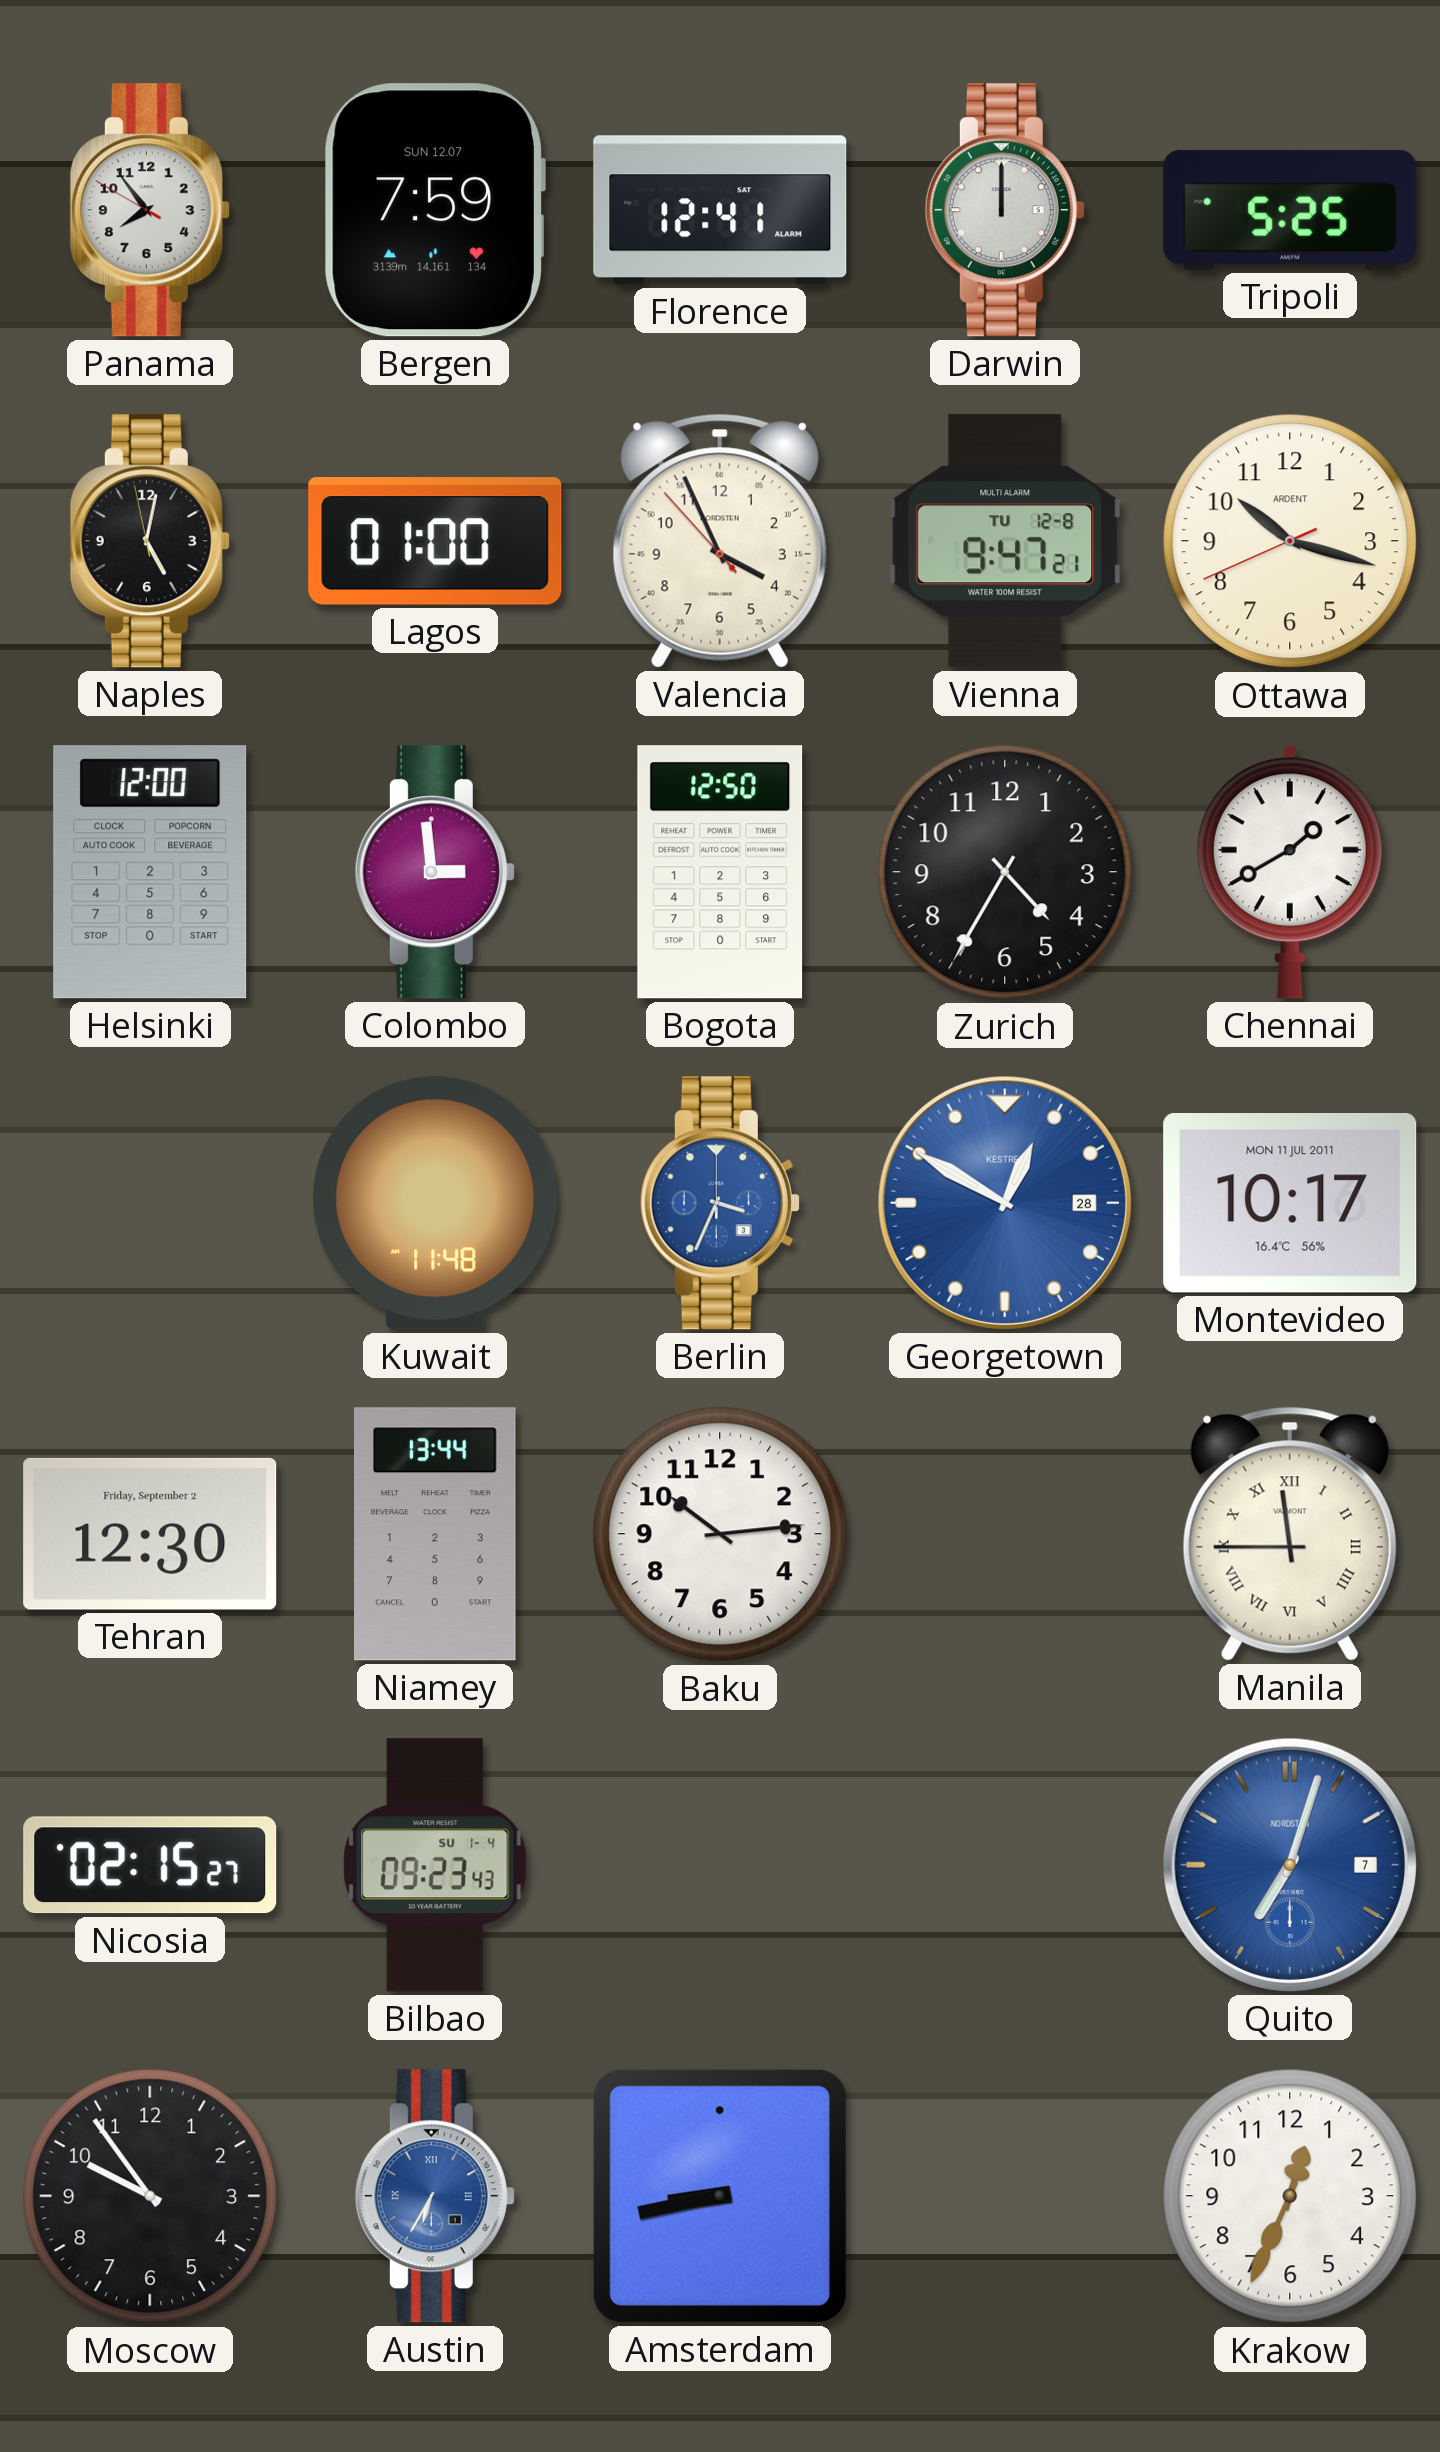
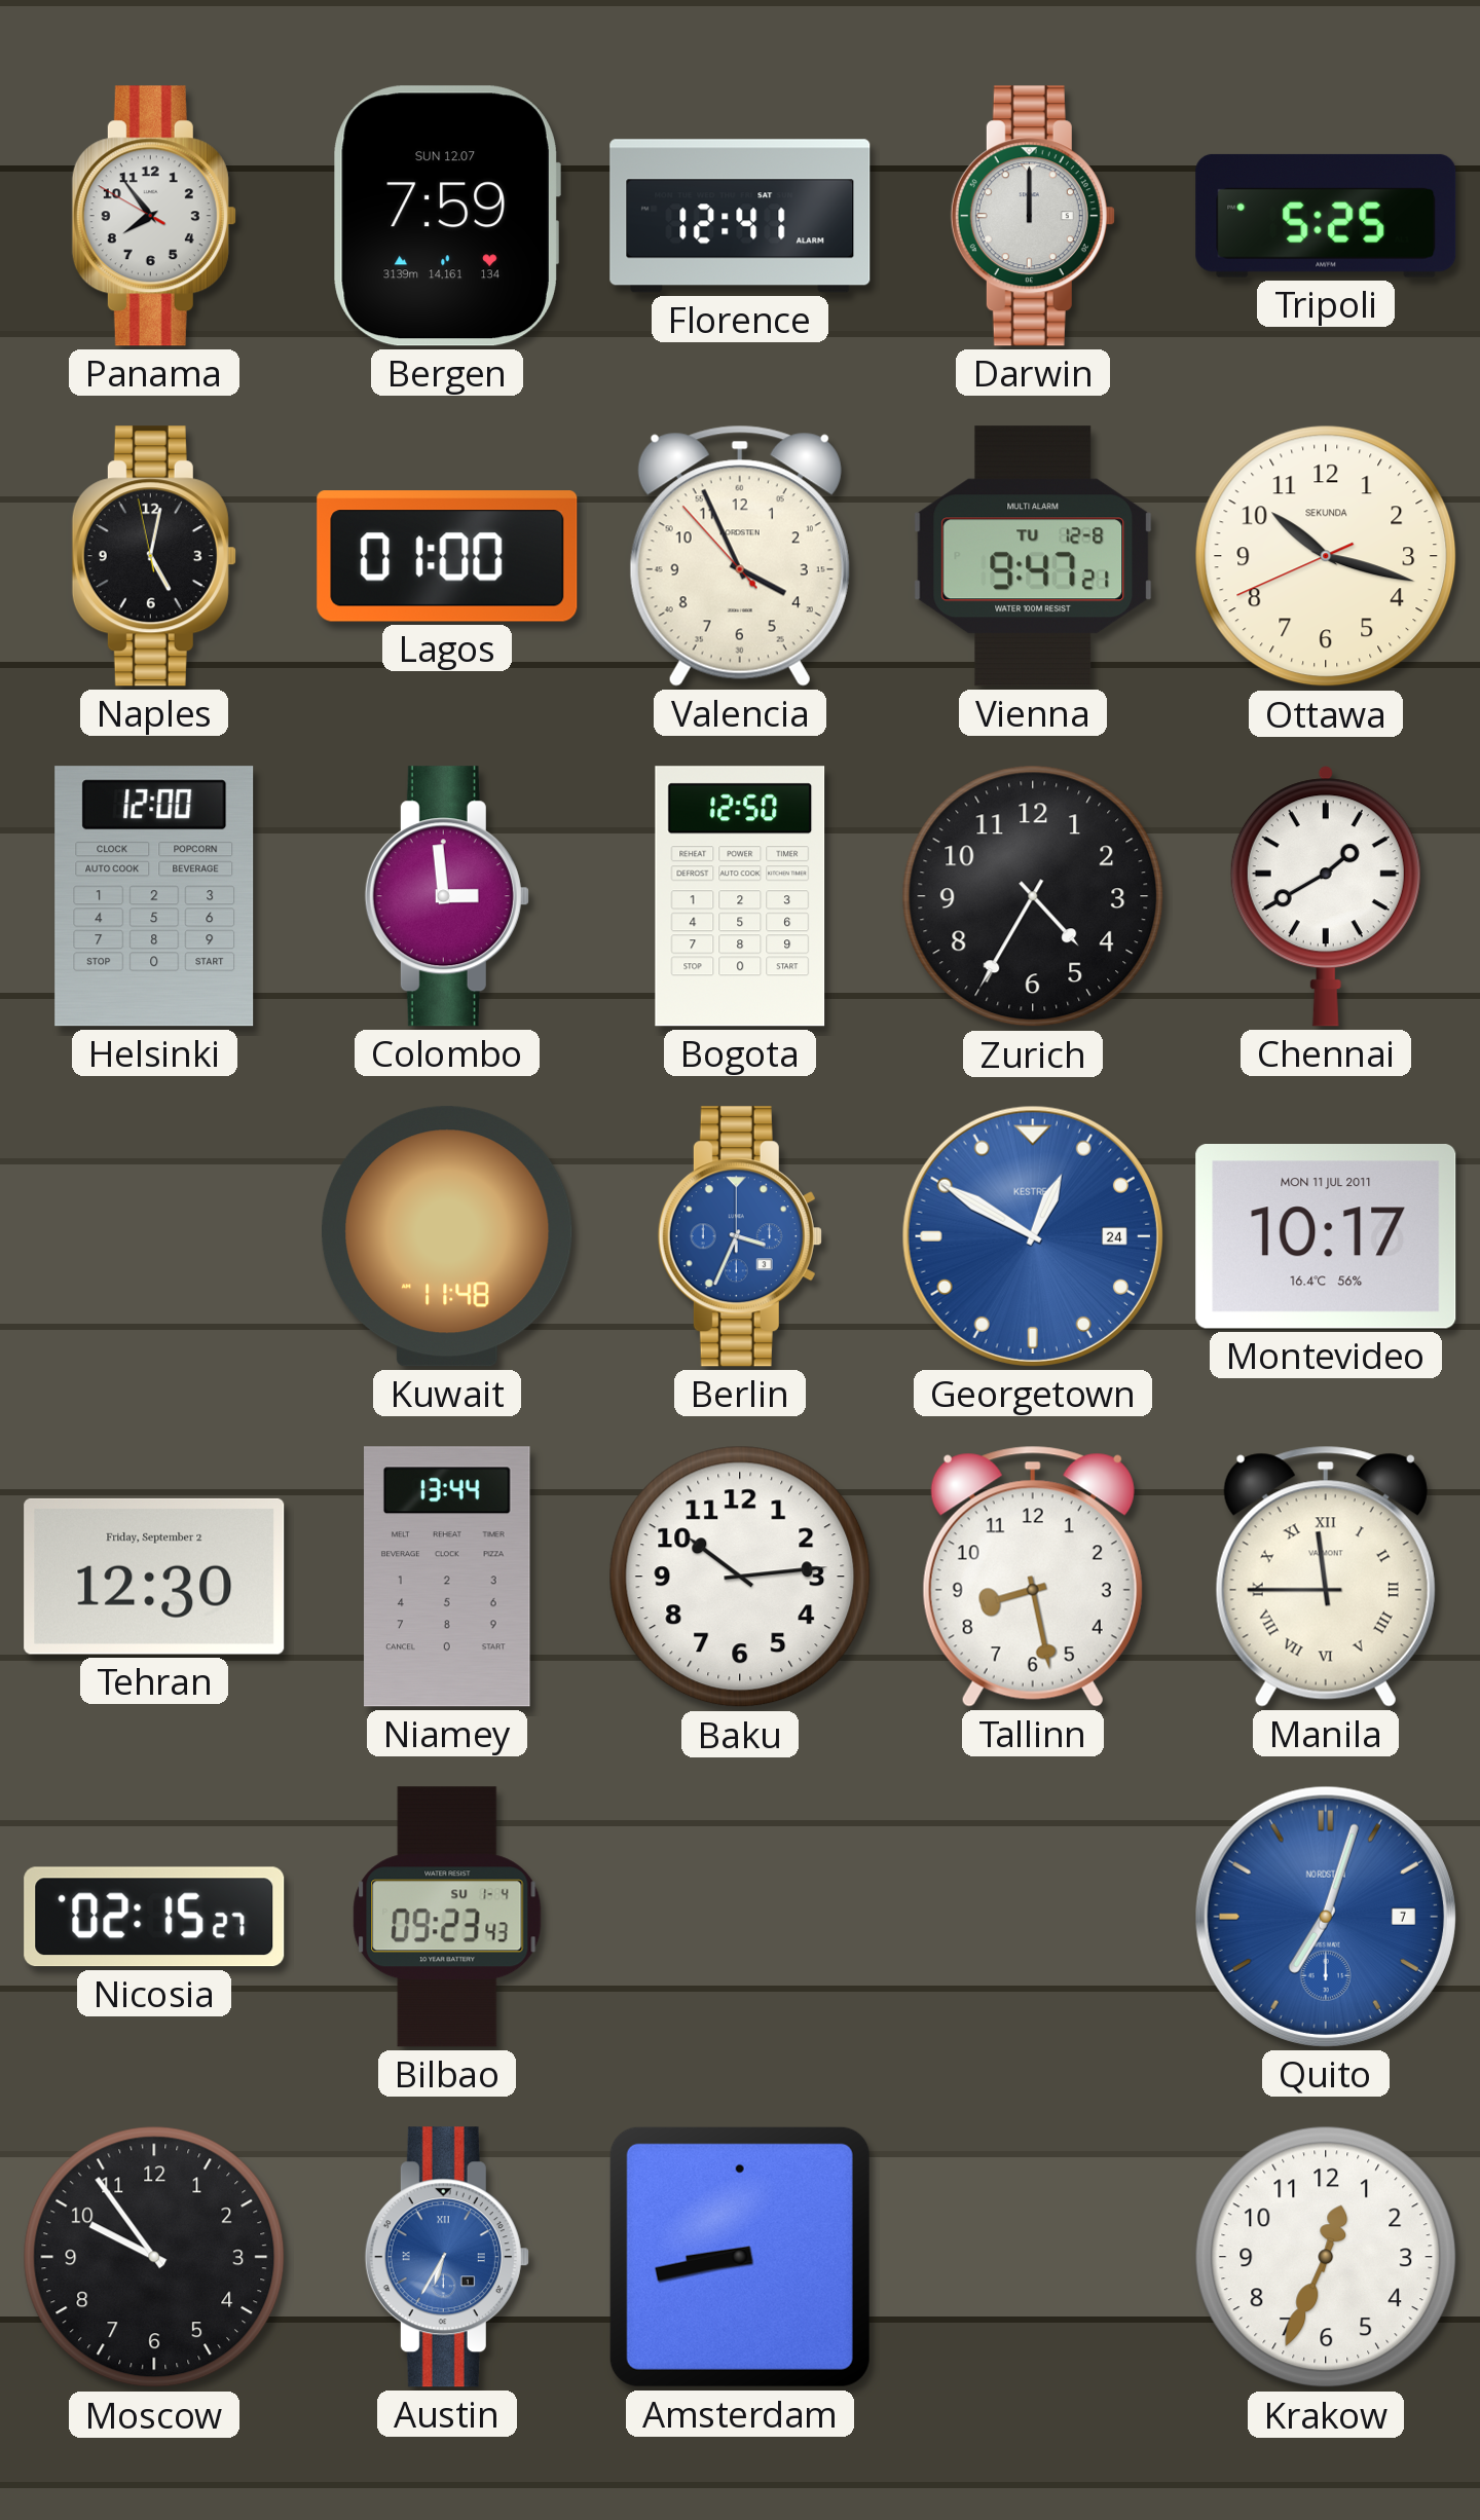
Ottawa brand: ARDENT -> SEKUNDA (1326, 556)
Georgetown date: 28 -> 24 (1033, 1236)
Tallinn: none -> 8:28 (1033, 1577)
